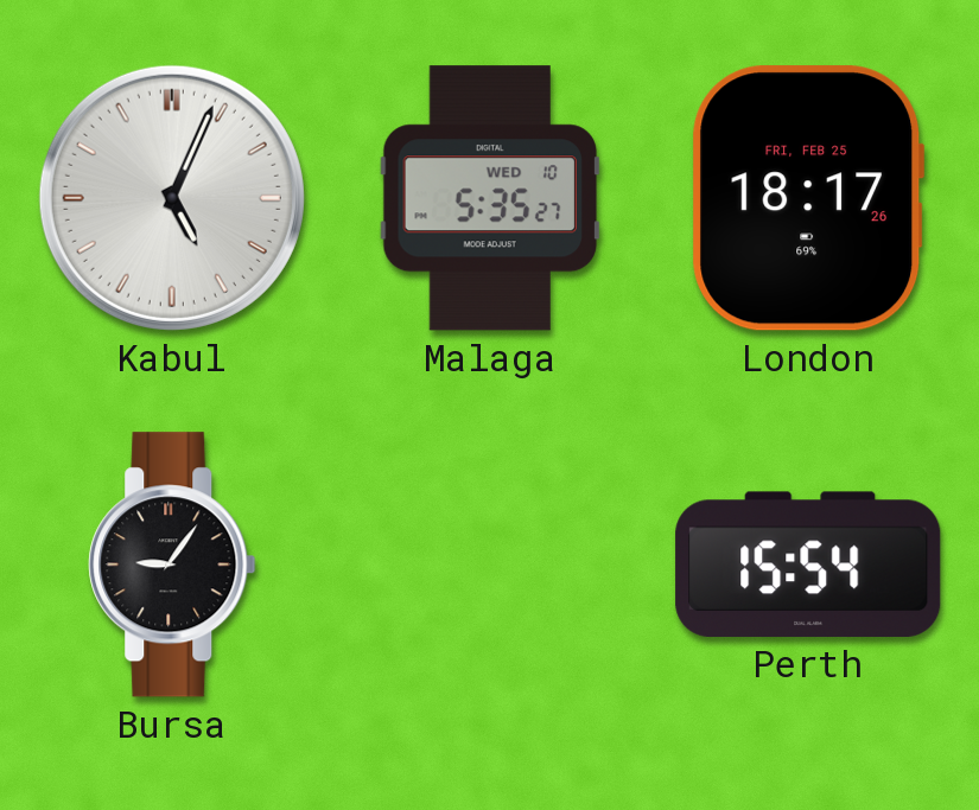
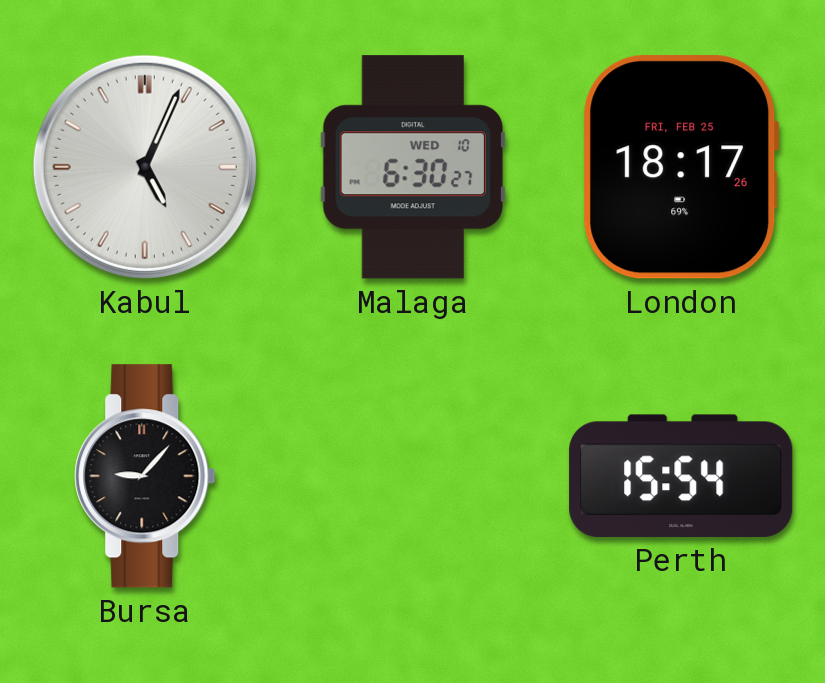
Malaga: 5:35 -> 6:30 (412, 167)
Bursa: 9:06 -> 9:07 (145, 476)
